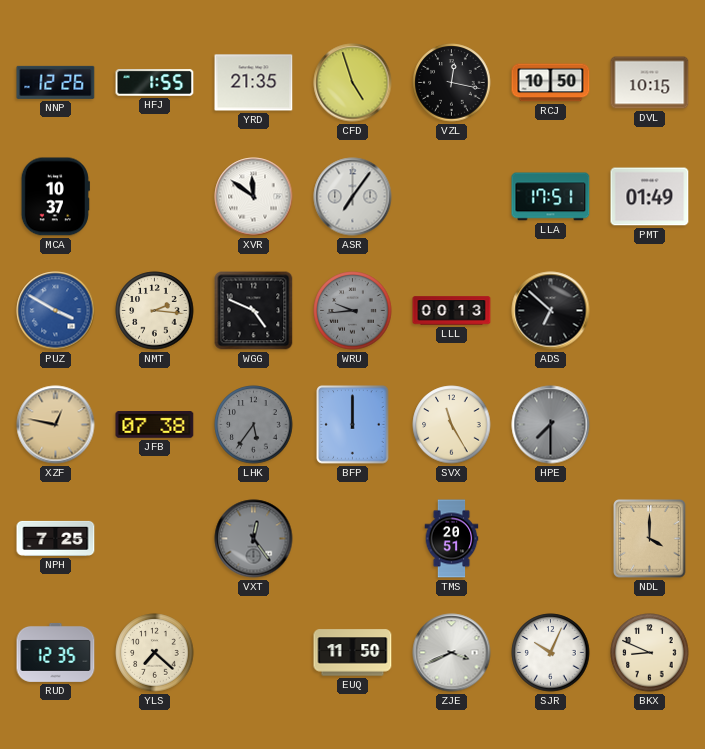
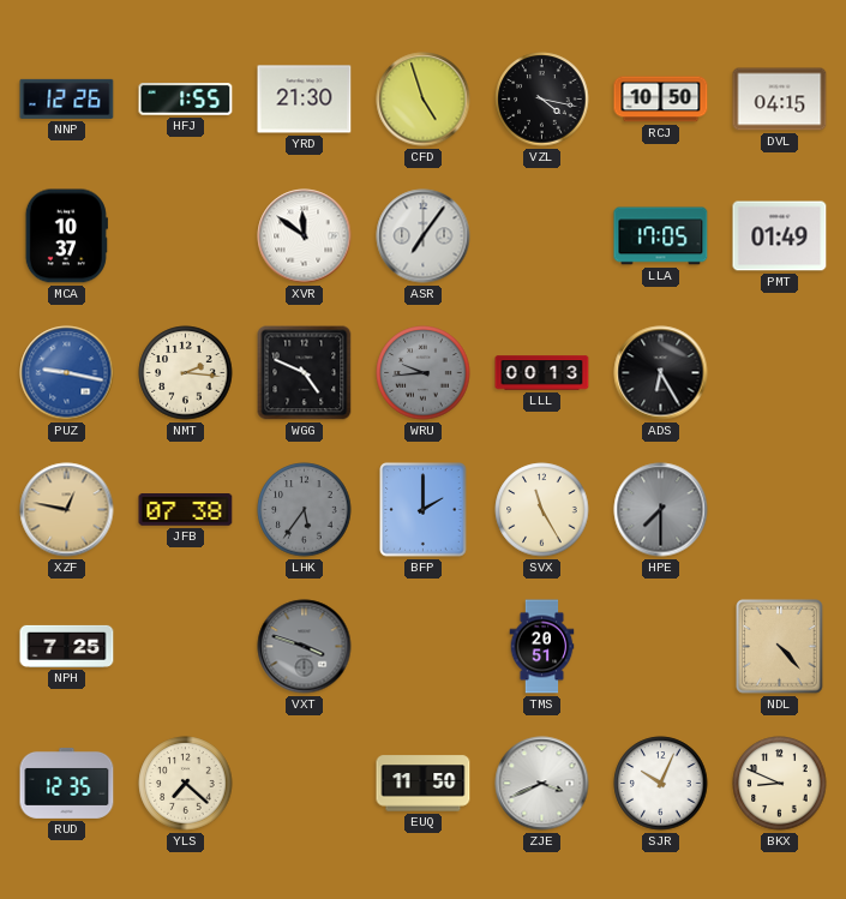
YRD: 21:35 -> 21:30 (305, 100)
VZL: 12:17 -> 4:17 (542, 100)
DVL: 10:15 -> 04:15 (780, 100)
LLA: 17:51 -> 17:05 (661, 236)
PUZ: 3:50 -> 9:17 (67, 373)
ADS: 6:52 -> 6:25 (661, 373)
BFP: 12:00 -> 2:00 (424, 510)
VXT: 12:24 -> 3:48 (305, 647)
NDL: 4:00 -> 4:23 (780, 647)
